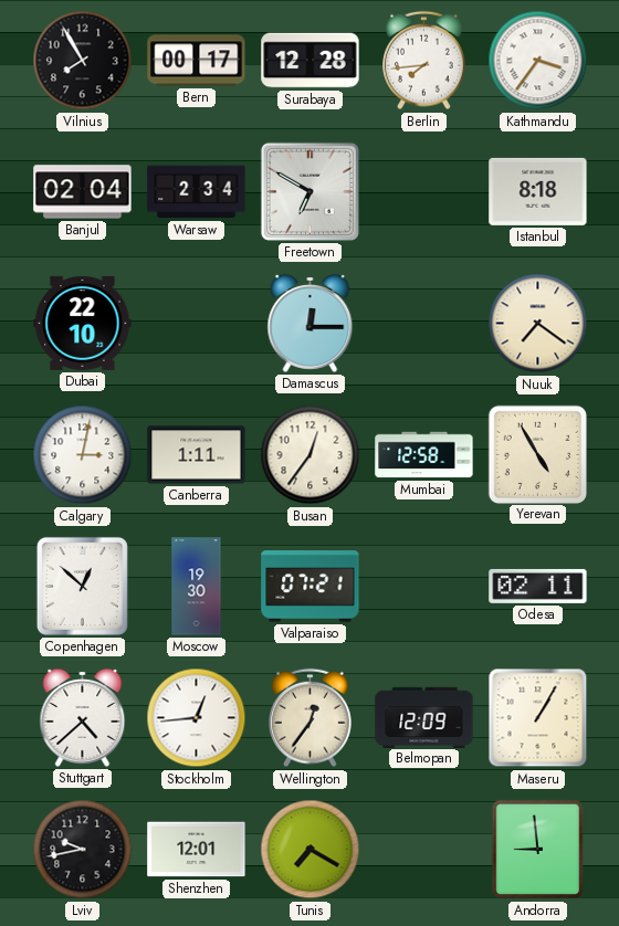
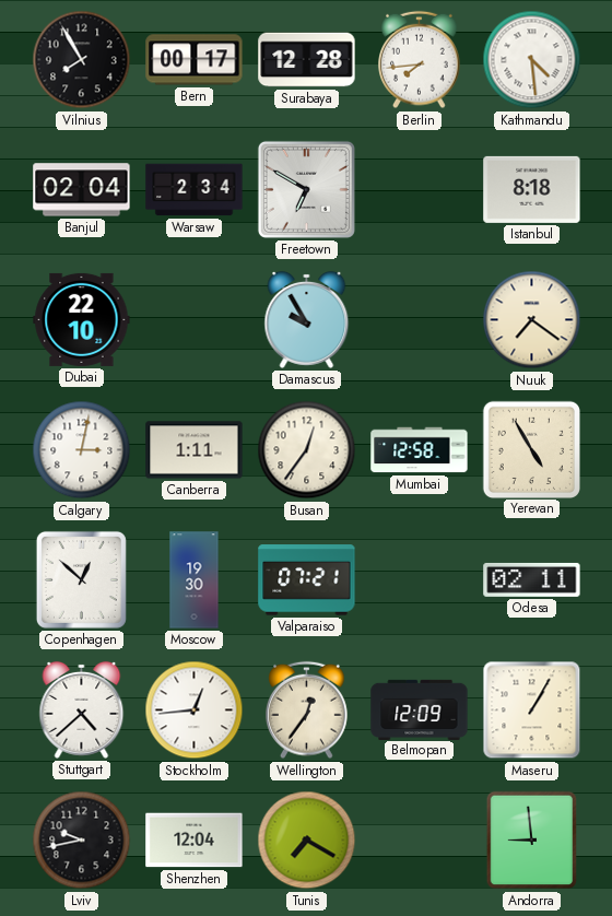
Kathmandu: 3:36 -> 4:29 (532, 60)
Damascus: 12:15 -> 9:55 (307, 319)
Shenzhen: 12:01 -> 12:04 (195, 841)
